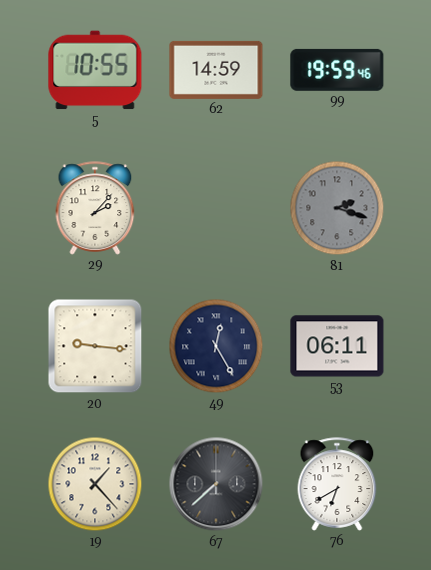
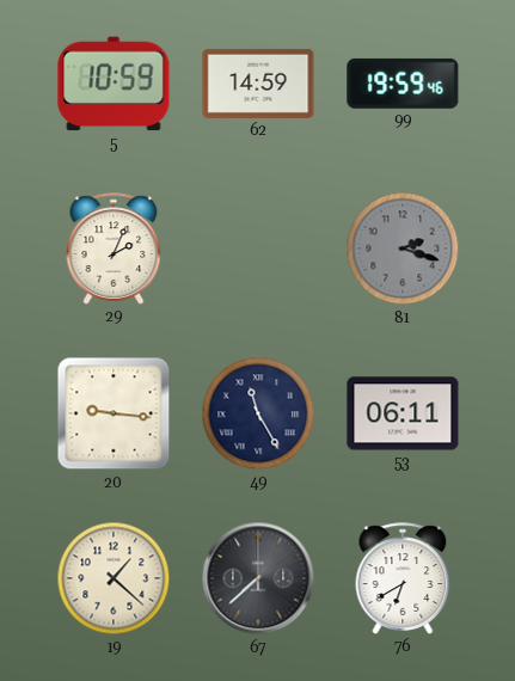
5: 10:55 -> 10:59 (114, 84)
29: 2:07 -> 2:04 (114, 249)
49: 12:25 -> 11:25 (258, 413)
19: 1:23 -> 1:22 (114, 578)
